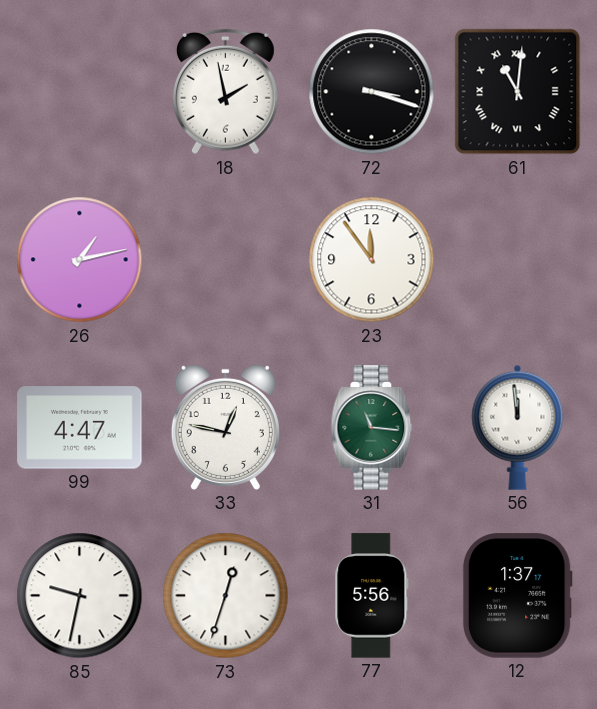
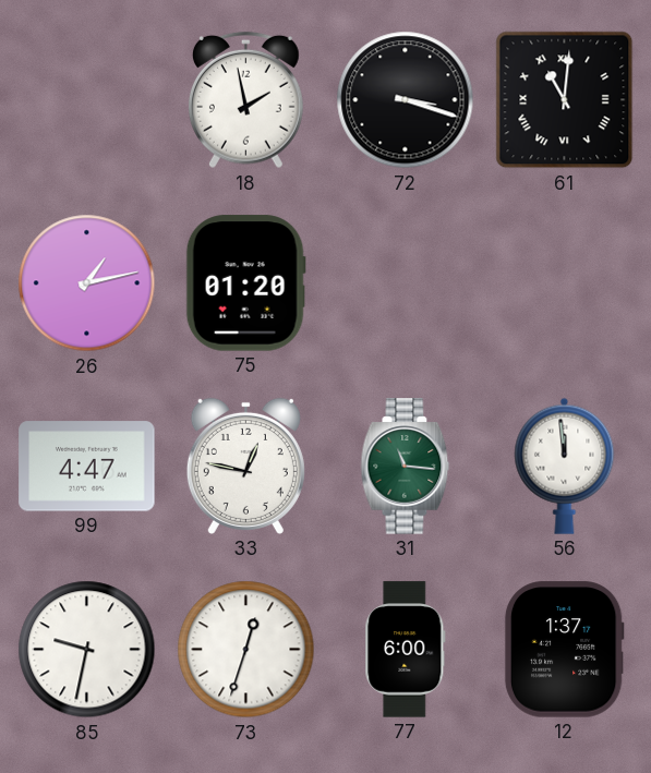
75: none -> 01:20 (245, 283)
23: 11:54 -> none (372, 260)
77: 5:56 -> 6:00 (406, 650)
